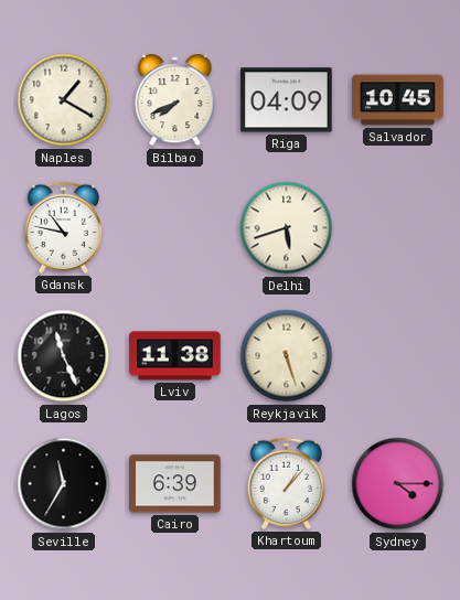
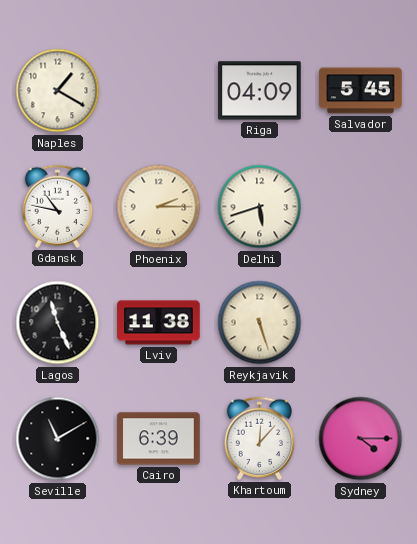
Bilbao: 7:41 -> none (175, 101)
Salvador: 10:45 -> 5:45 (361, 91)
Phoenix: none -> 2:15 (159, 207)
Seville: 11:35 -> 11:10 (58, 439)
Khartoum: 1:07 -> 12:07 (260, 438)
